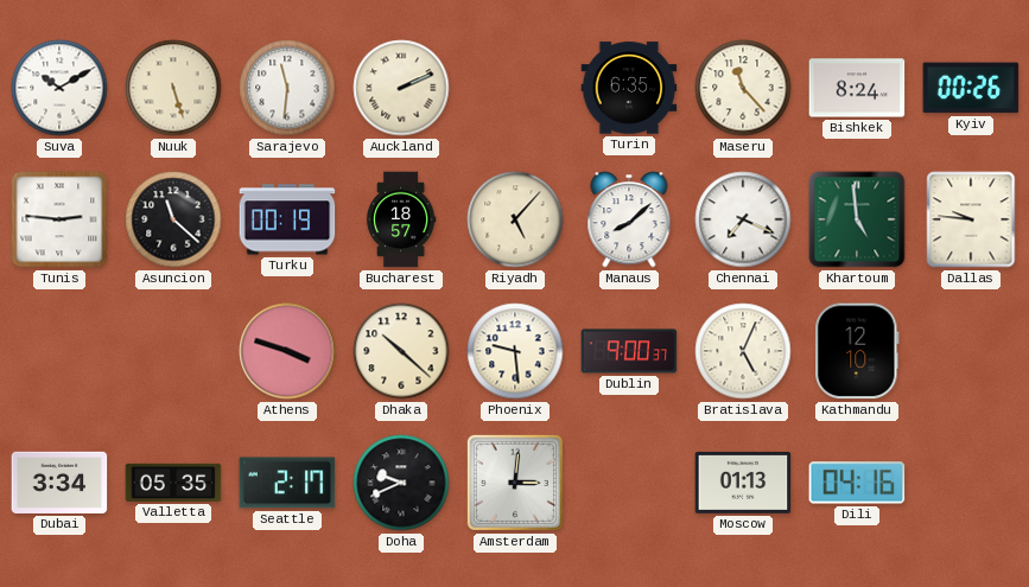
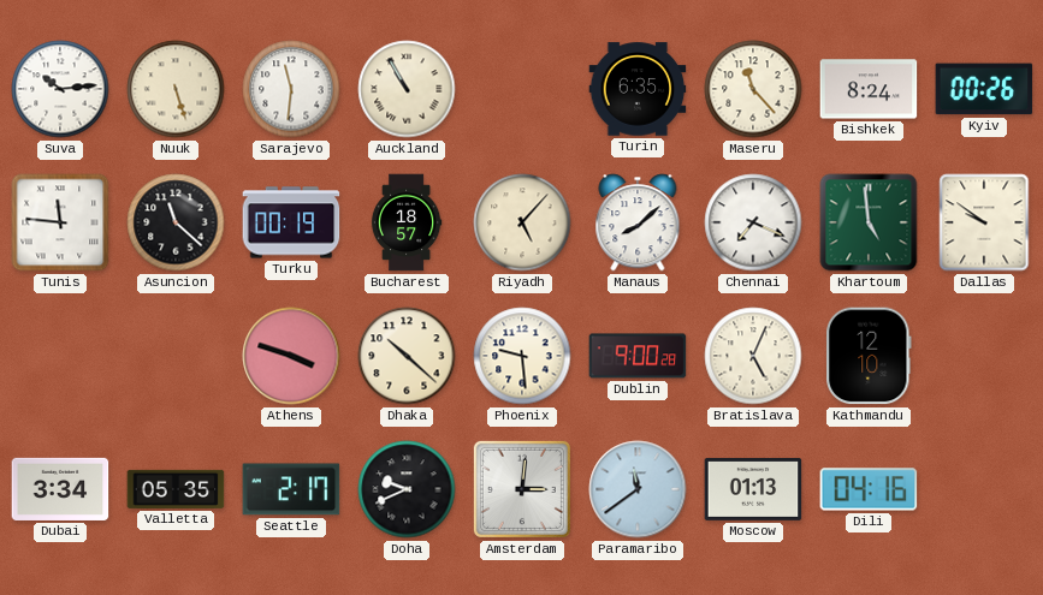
Suva: 10:10 -> 10:14 (60, 89)
Auckland: 2:11 -> 10:55 (407, 89)
Tunis: 2:46 -> 11:46 (60, 222)
Dallas: 9:46 -> 9:51 (984, 222)
Dublin: 9:00:37 -> 9:00:28 (638, 356)
Paramaribo: none -> 11:39 (638, 489)
